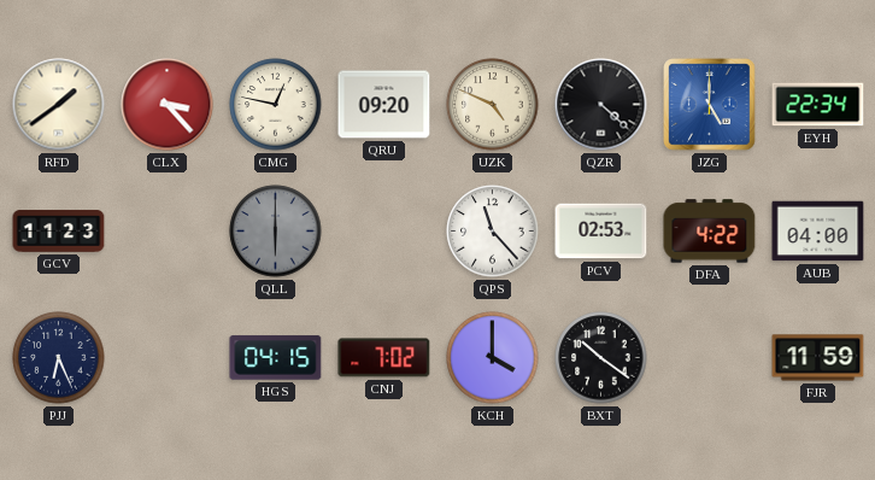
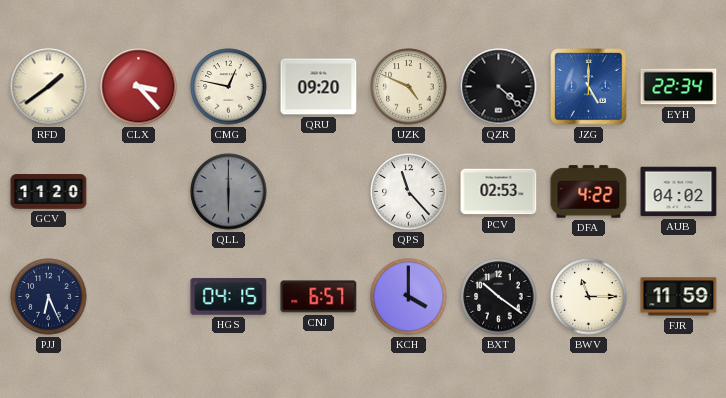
GCV: 11:23 -> 11:20 (49, 192)
AUB: 04:00 -> 04:02 (679, 192)
CNJ: 7:02 -> 6:57 (319, 297)
BWV: none -> 11:15 (589, 297)
